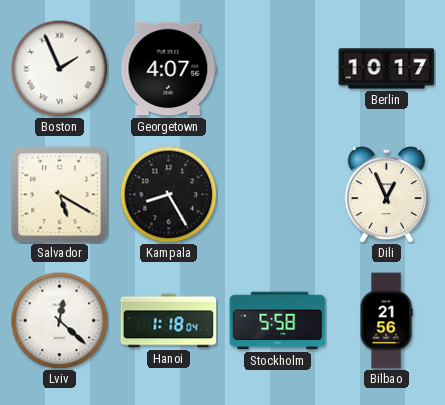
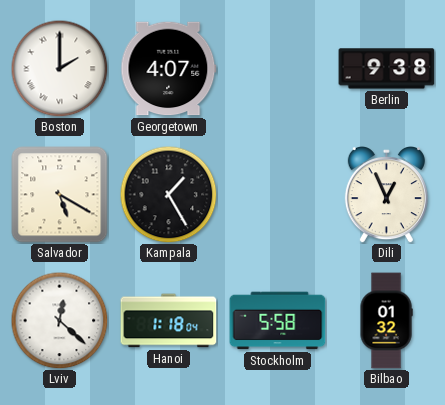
Boston: 1:56 -> 2:00 (59, 68)
Berlin: 10:17 -> 9:38 (387, 69)
Kampala: 8:25 -> 1:25 (168, 194)
Bilbao: 21:56 -> 01:32 (386, 321)
